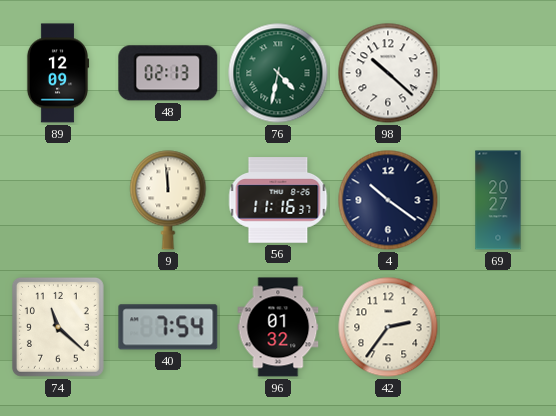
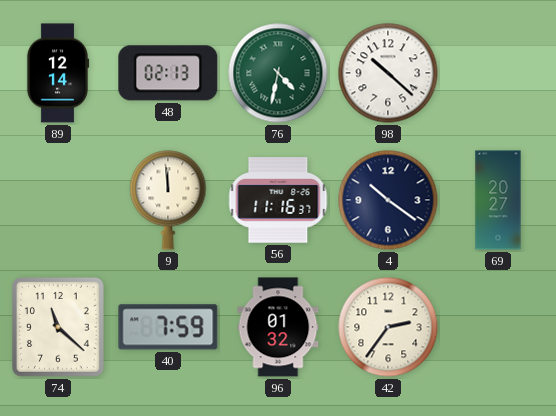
89: 12:09 -> 12:14 (58, 73)
40: 7:54 -> 7:59 (168, 327)
